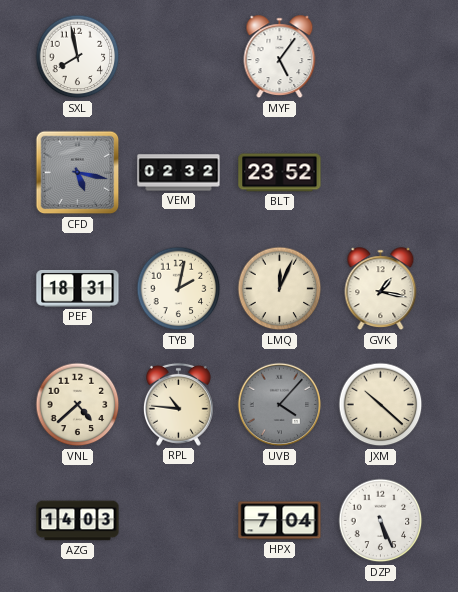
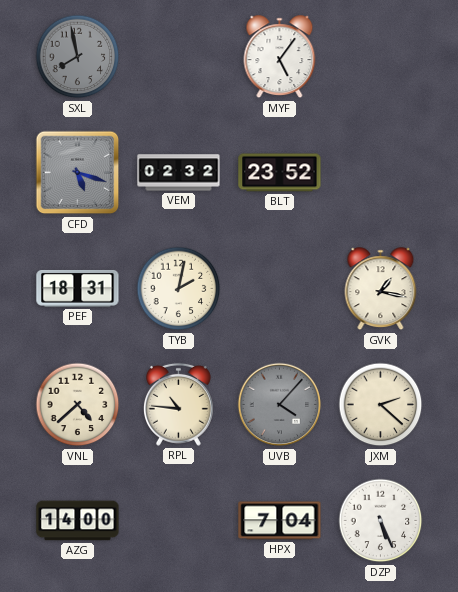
SXL dial: white -> grey (78, 57)
CFD: 5:17 -> 5:18 (78, 173)
LMQ: 12:04 -> none (280, 289)
JXM: 10:22 -> 2:22 (381, 405)
AZG: 14:03 -> 14:00 (78, 521)
